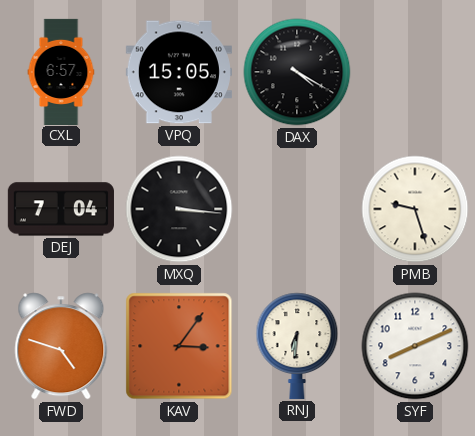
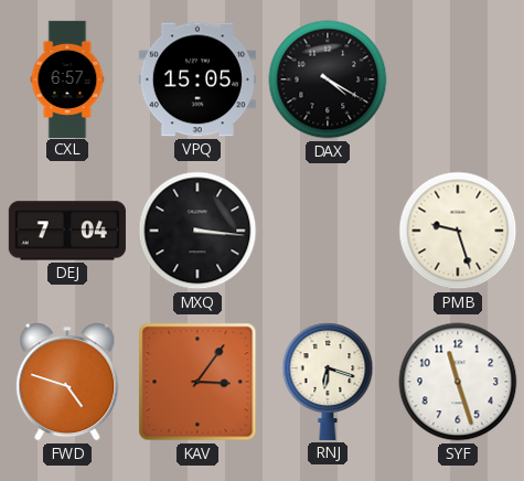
RNJ: 6:31 -> 6:18 (328, 382)
SYF: 8:11 -> 11:27 (458, 382)
